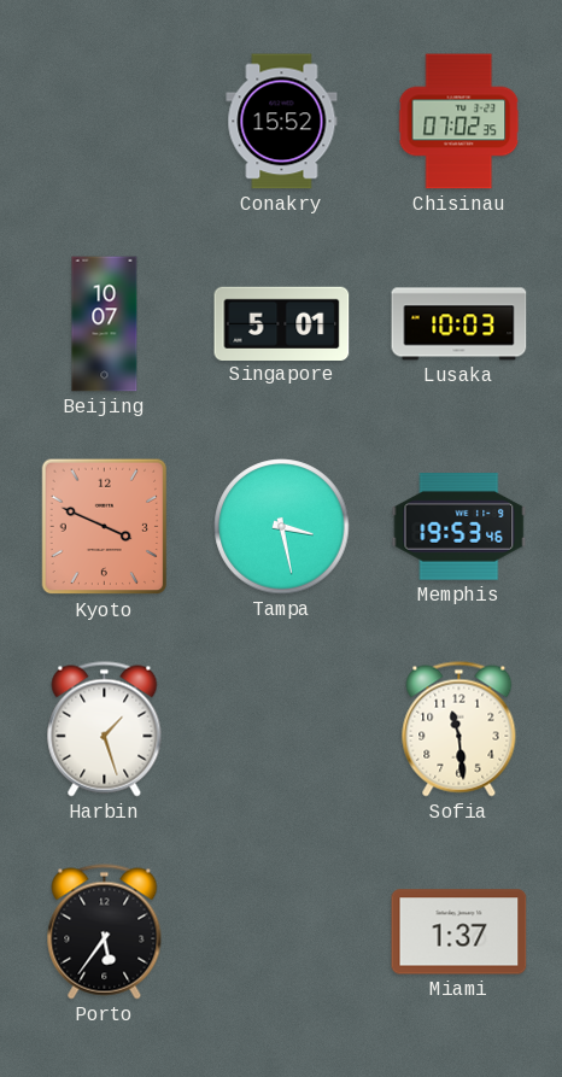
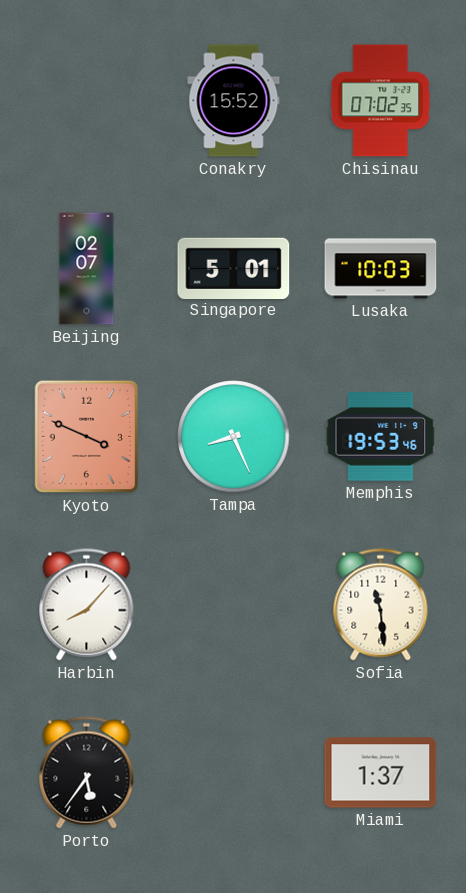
Beijing: 10:07 -> 02:07 (87, 269)
Tampa: 3:28 -> 8:26 (234, 437)
Harbin: 1:27 -> 8:07 (87, 605)
